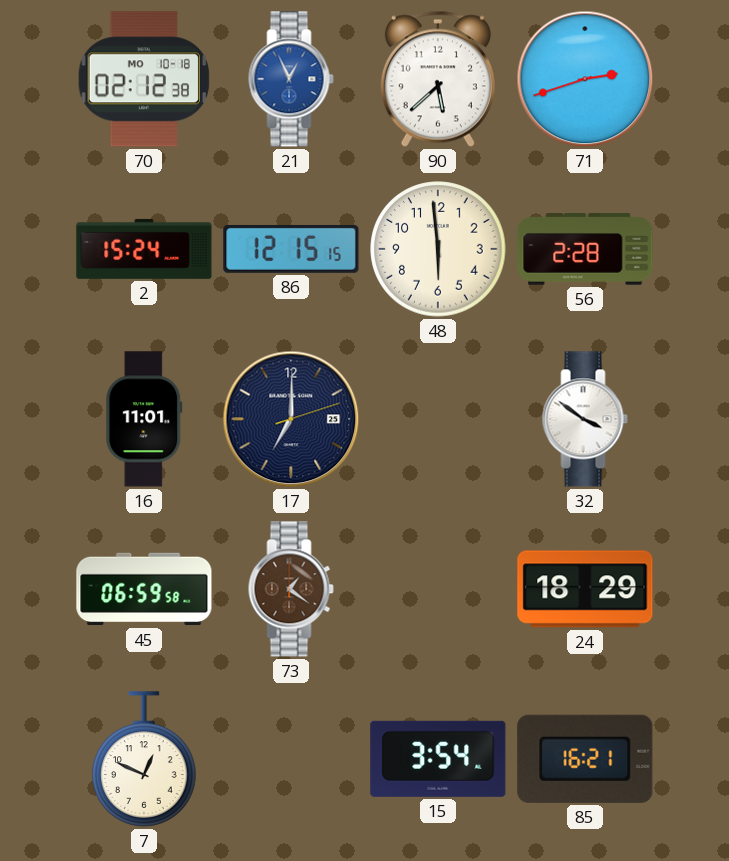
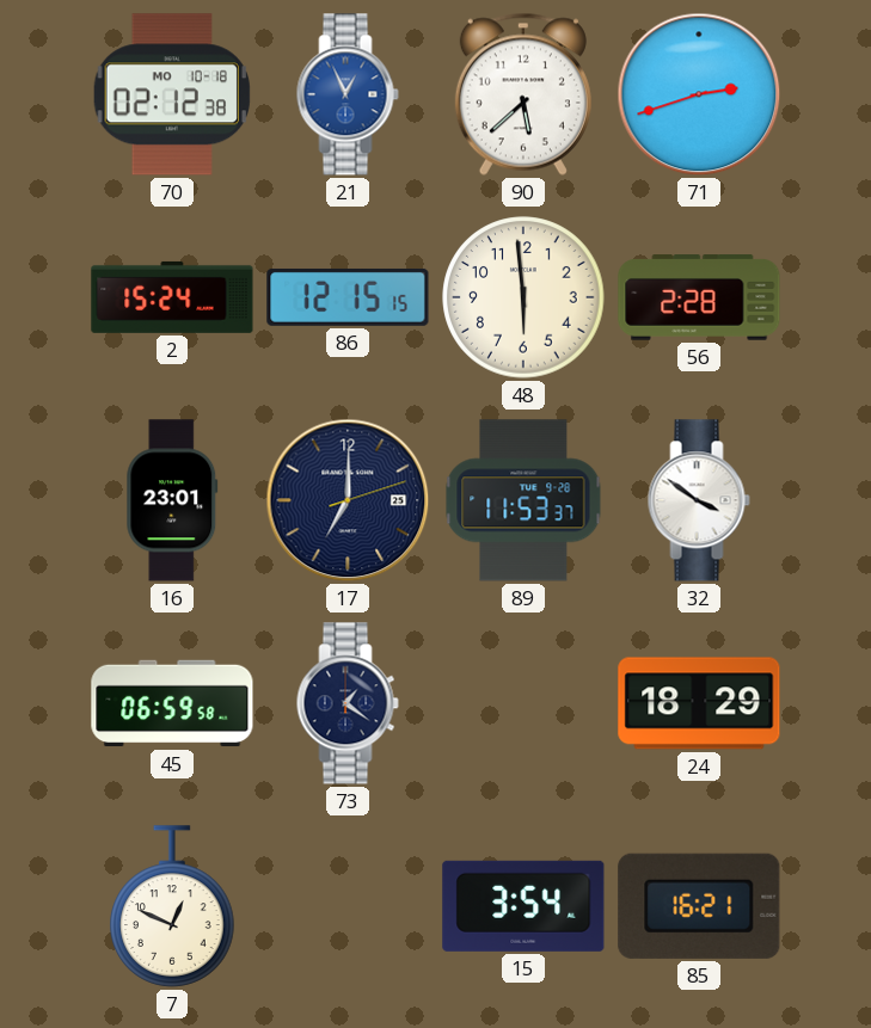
16: 11:01 -> 23:01 (172, 500)
89: none -> 11:53 (523, 500)
73 dial: brown -> navy (348, 703)
